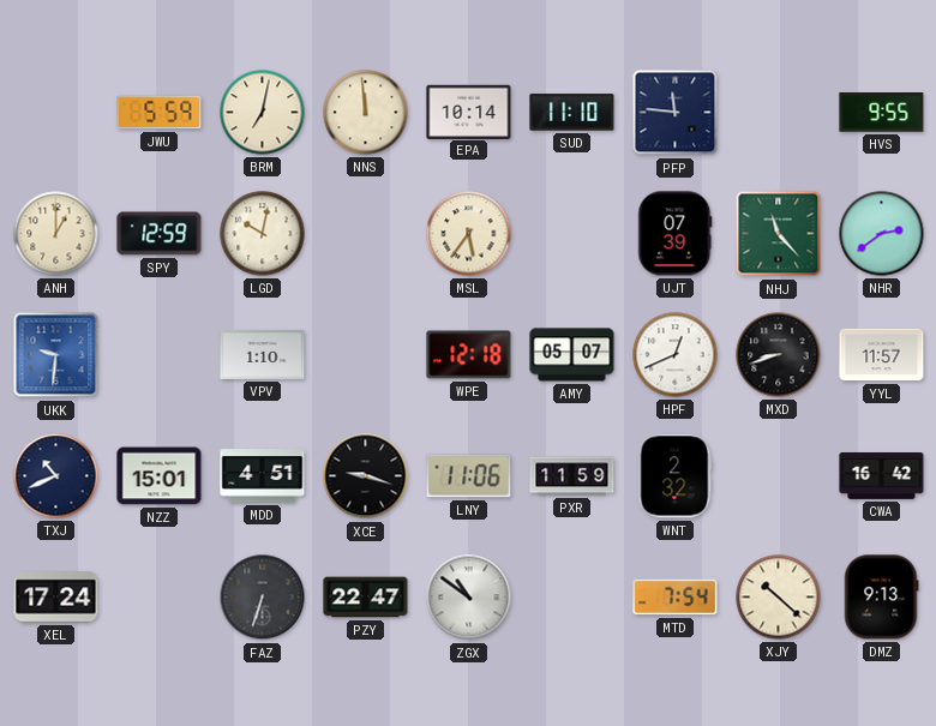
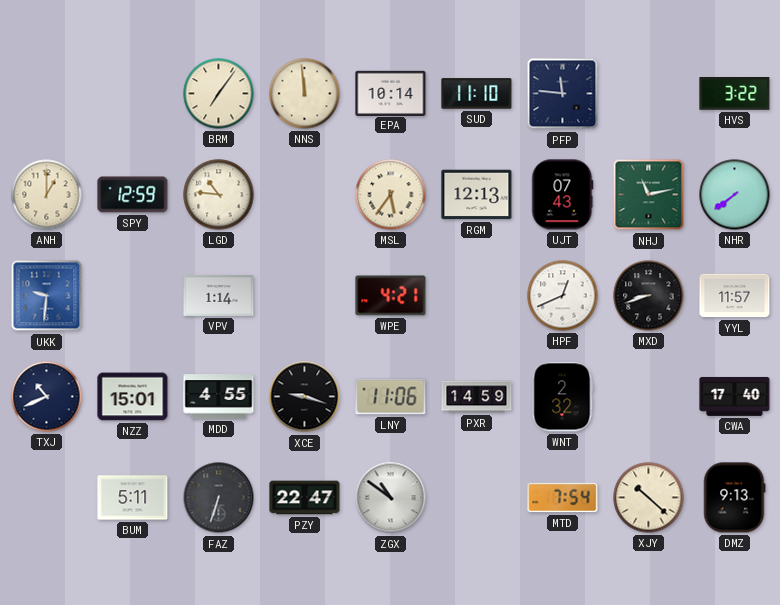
JWU: 5:59 -> none (160, 113)
BRM: 7:02 -> 7:06 (219, 94)
HVS: 9:55 -> 3:22 (735, 94)
LGD: 10:02 -> 10:46 (219, 195)
RGM: none -> 12:13 (477, 195)
UJT: 07:39 -> 07:43 (563, 195)
NHJ: 11:23 -> 11:13 (649, 195)
NHR: 2:39 -> 7:39 (735, 195)
VPV: 1:10 -> 1:14 (219, 295)
WPE: 12:18 -> 4:21 (391, 296)
AMY: 05:07 -> none (572, 355)
MDD: 4:51 -> 4:55 (219, 397)
PXR: 11:59 -> 14:59 (477, 397)
CWA: 16:42 -> 17:40 (735, 396)
XEL: 17:24 -> none (56, 598)
BUM: none -> 5:11 (133, 498)
